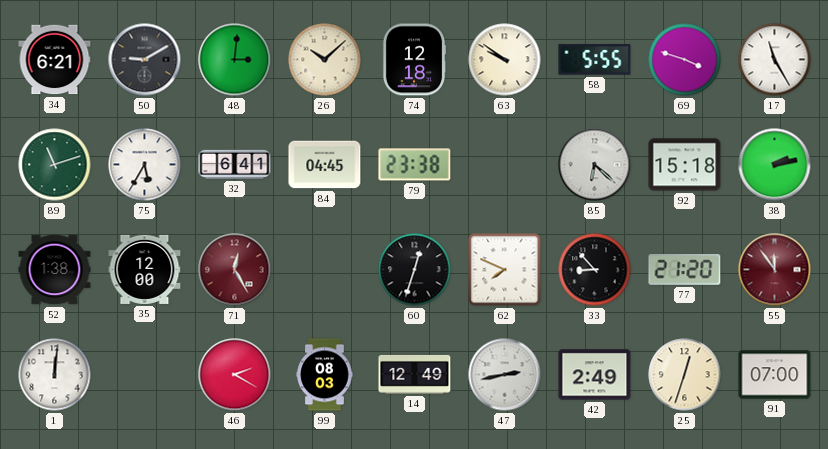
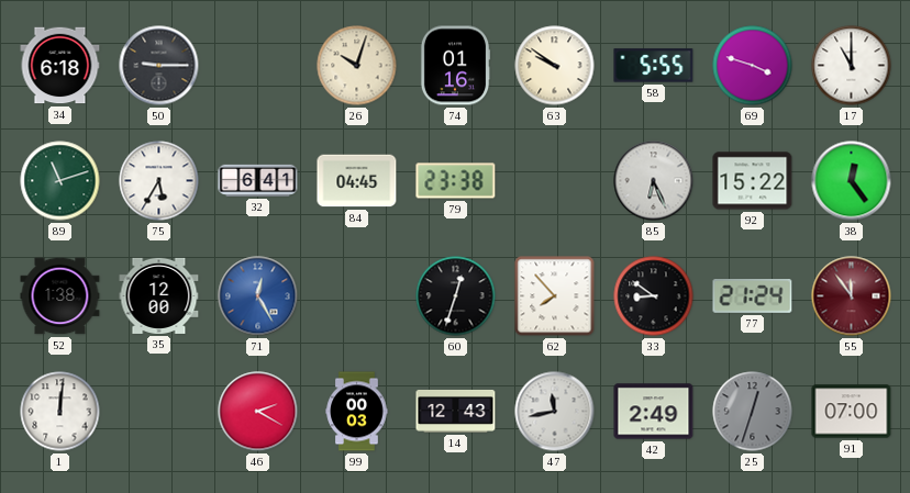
34: 6:21 -> 6:18 (60, 66)
50: 9:10 -> 9:15 (159, 66)
48: 3:01 -> none (235, 60)
26: 10:08 -> 10:03 (357, 66)
74: 12:18 -> 01:16 (455, 66)
17: 11:25 -> 11:00 (852, 66)
85: 6:22 -> 6:26 (654, 181)
92: 15:18 -> 15:22 (753, 181)
38: 2:13 -> 12:24 (852, 181)
71 dial: burgundy -> blue (258, 296)
62: 7:49 -> 7:53 (555, 296)
33: 8:53 -> 8:51 (654, 296)
77: 21:20 -> 21:24 (753, 296)
99: 08:03 -> 00:03 (357, 412)
14: 12:49 -> 12:43 (456, 411)
47: 2:43 -> 11:43 (555, 412)
25 dial: cream -> grey (753, 412)
